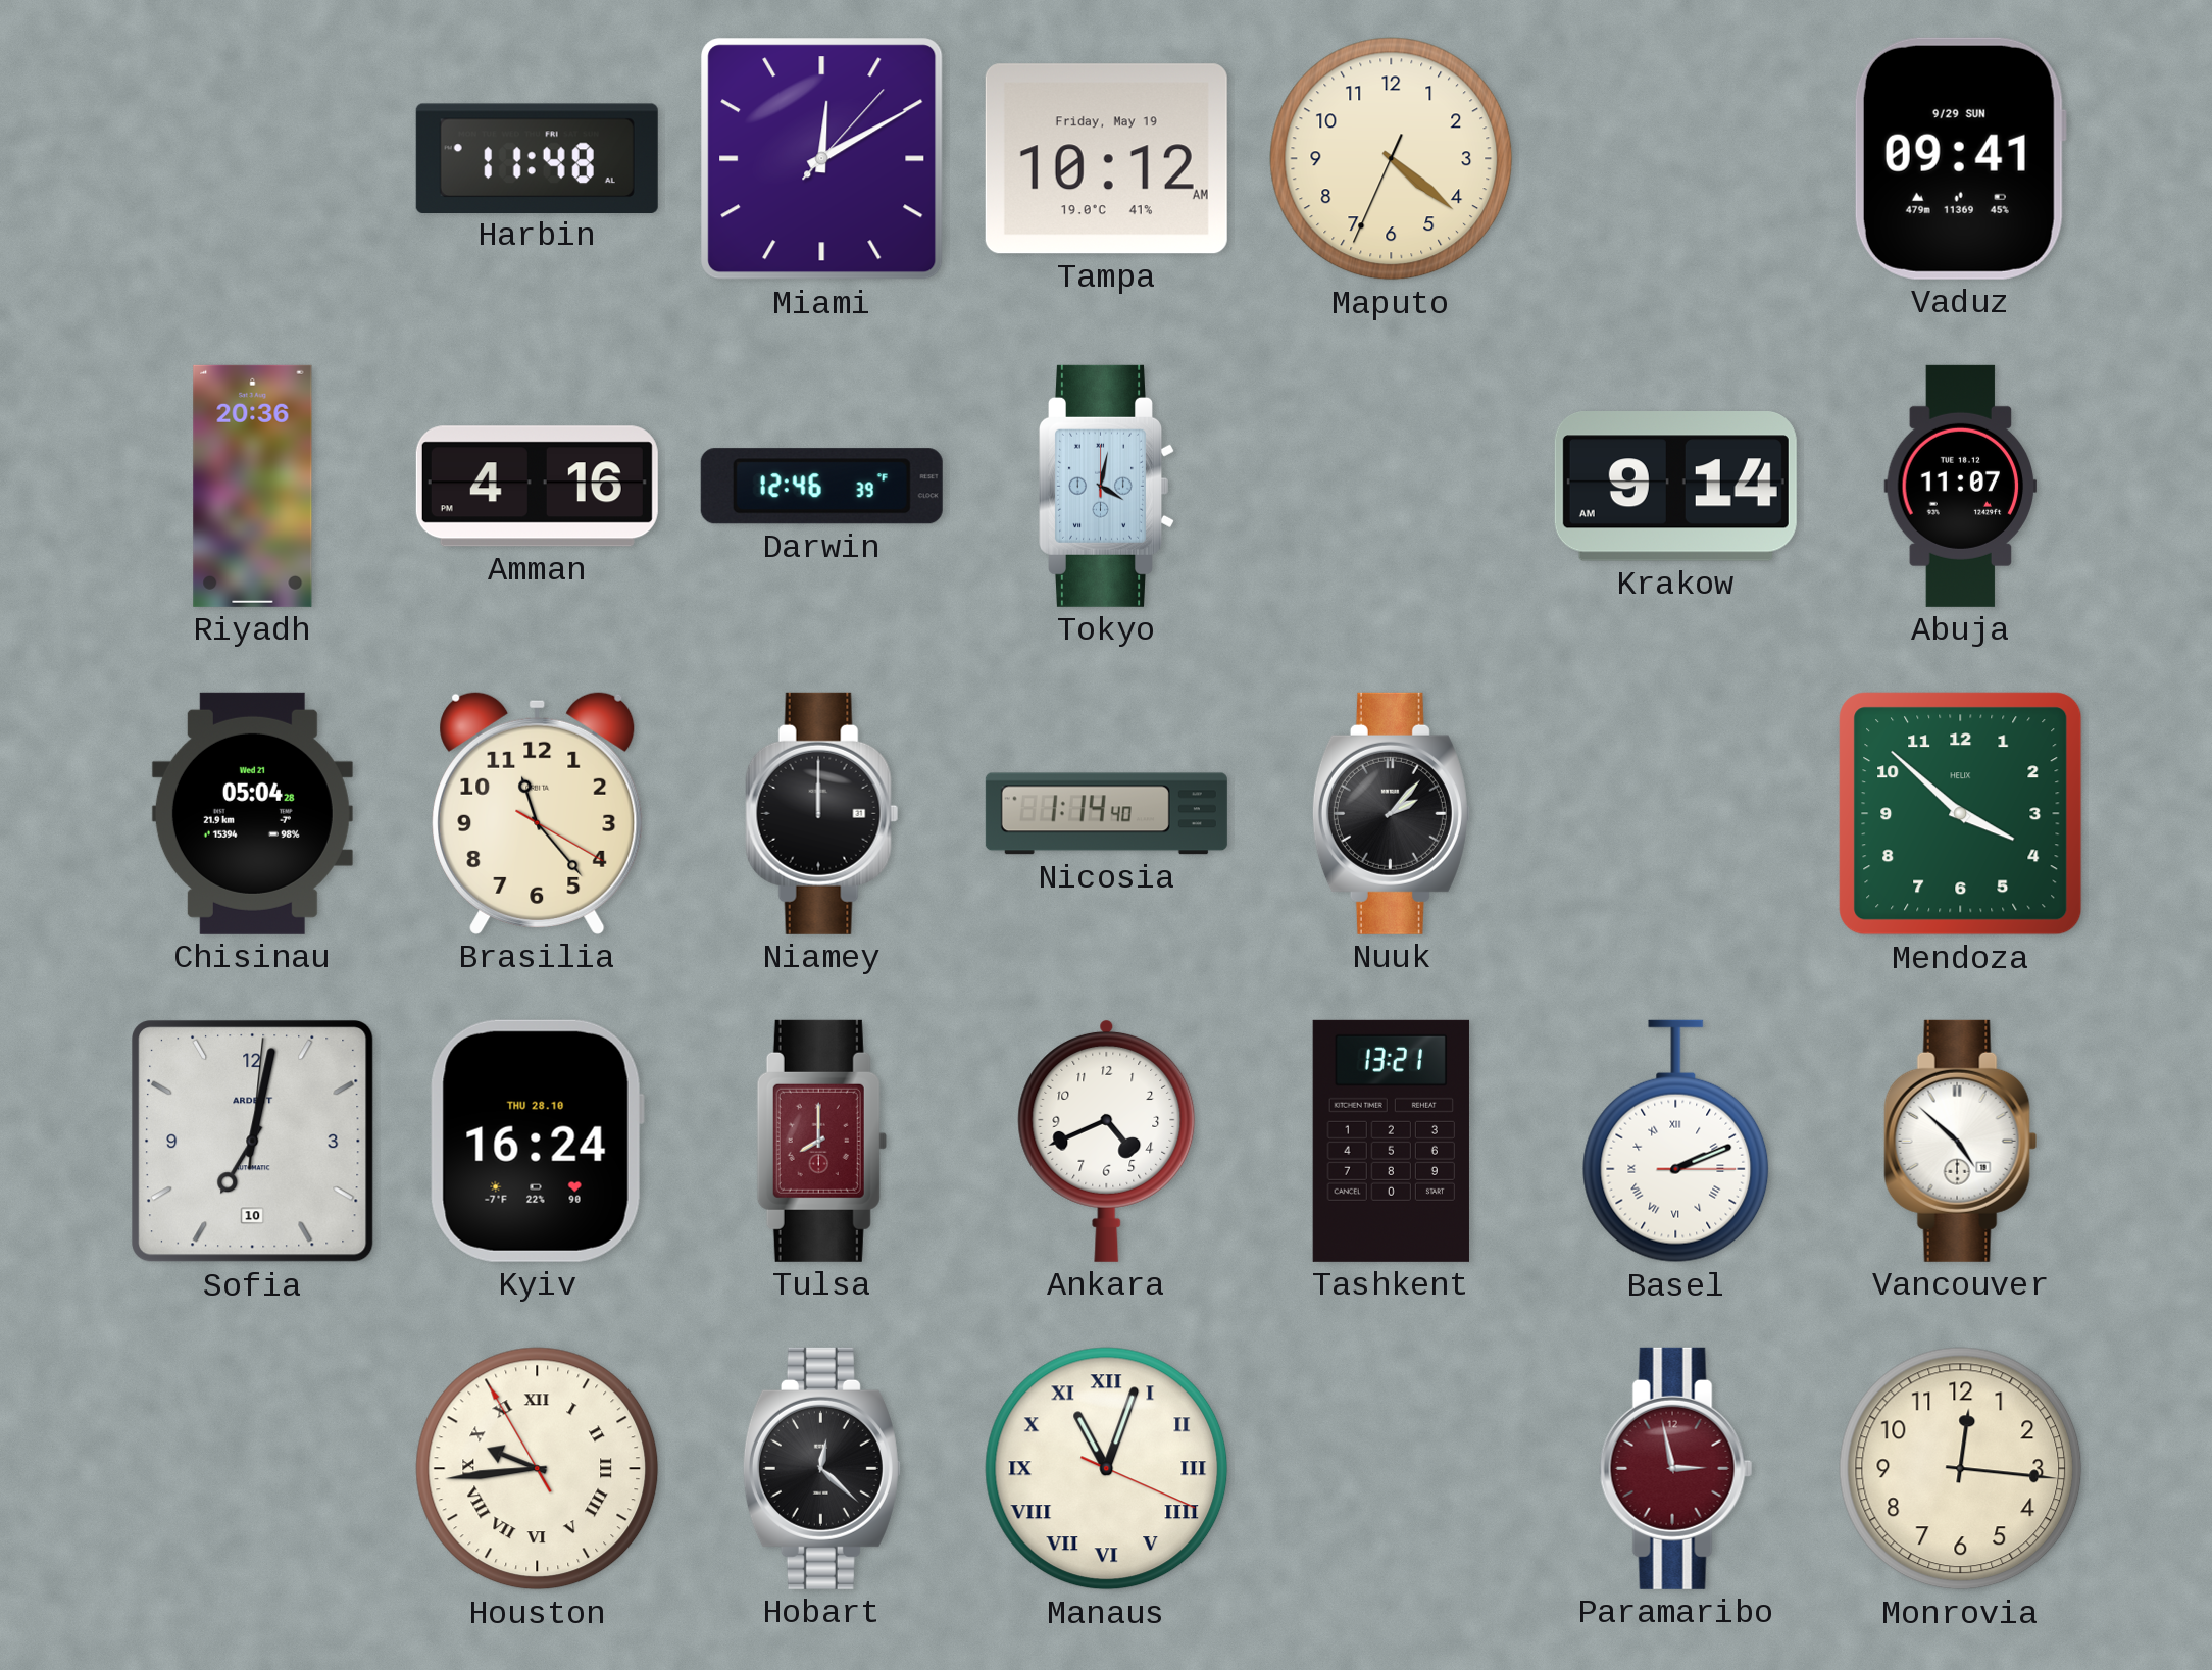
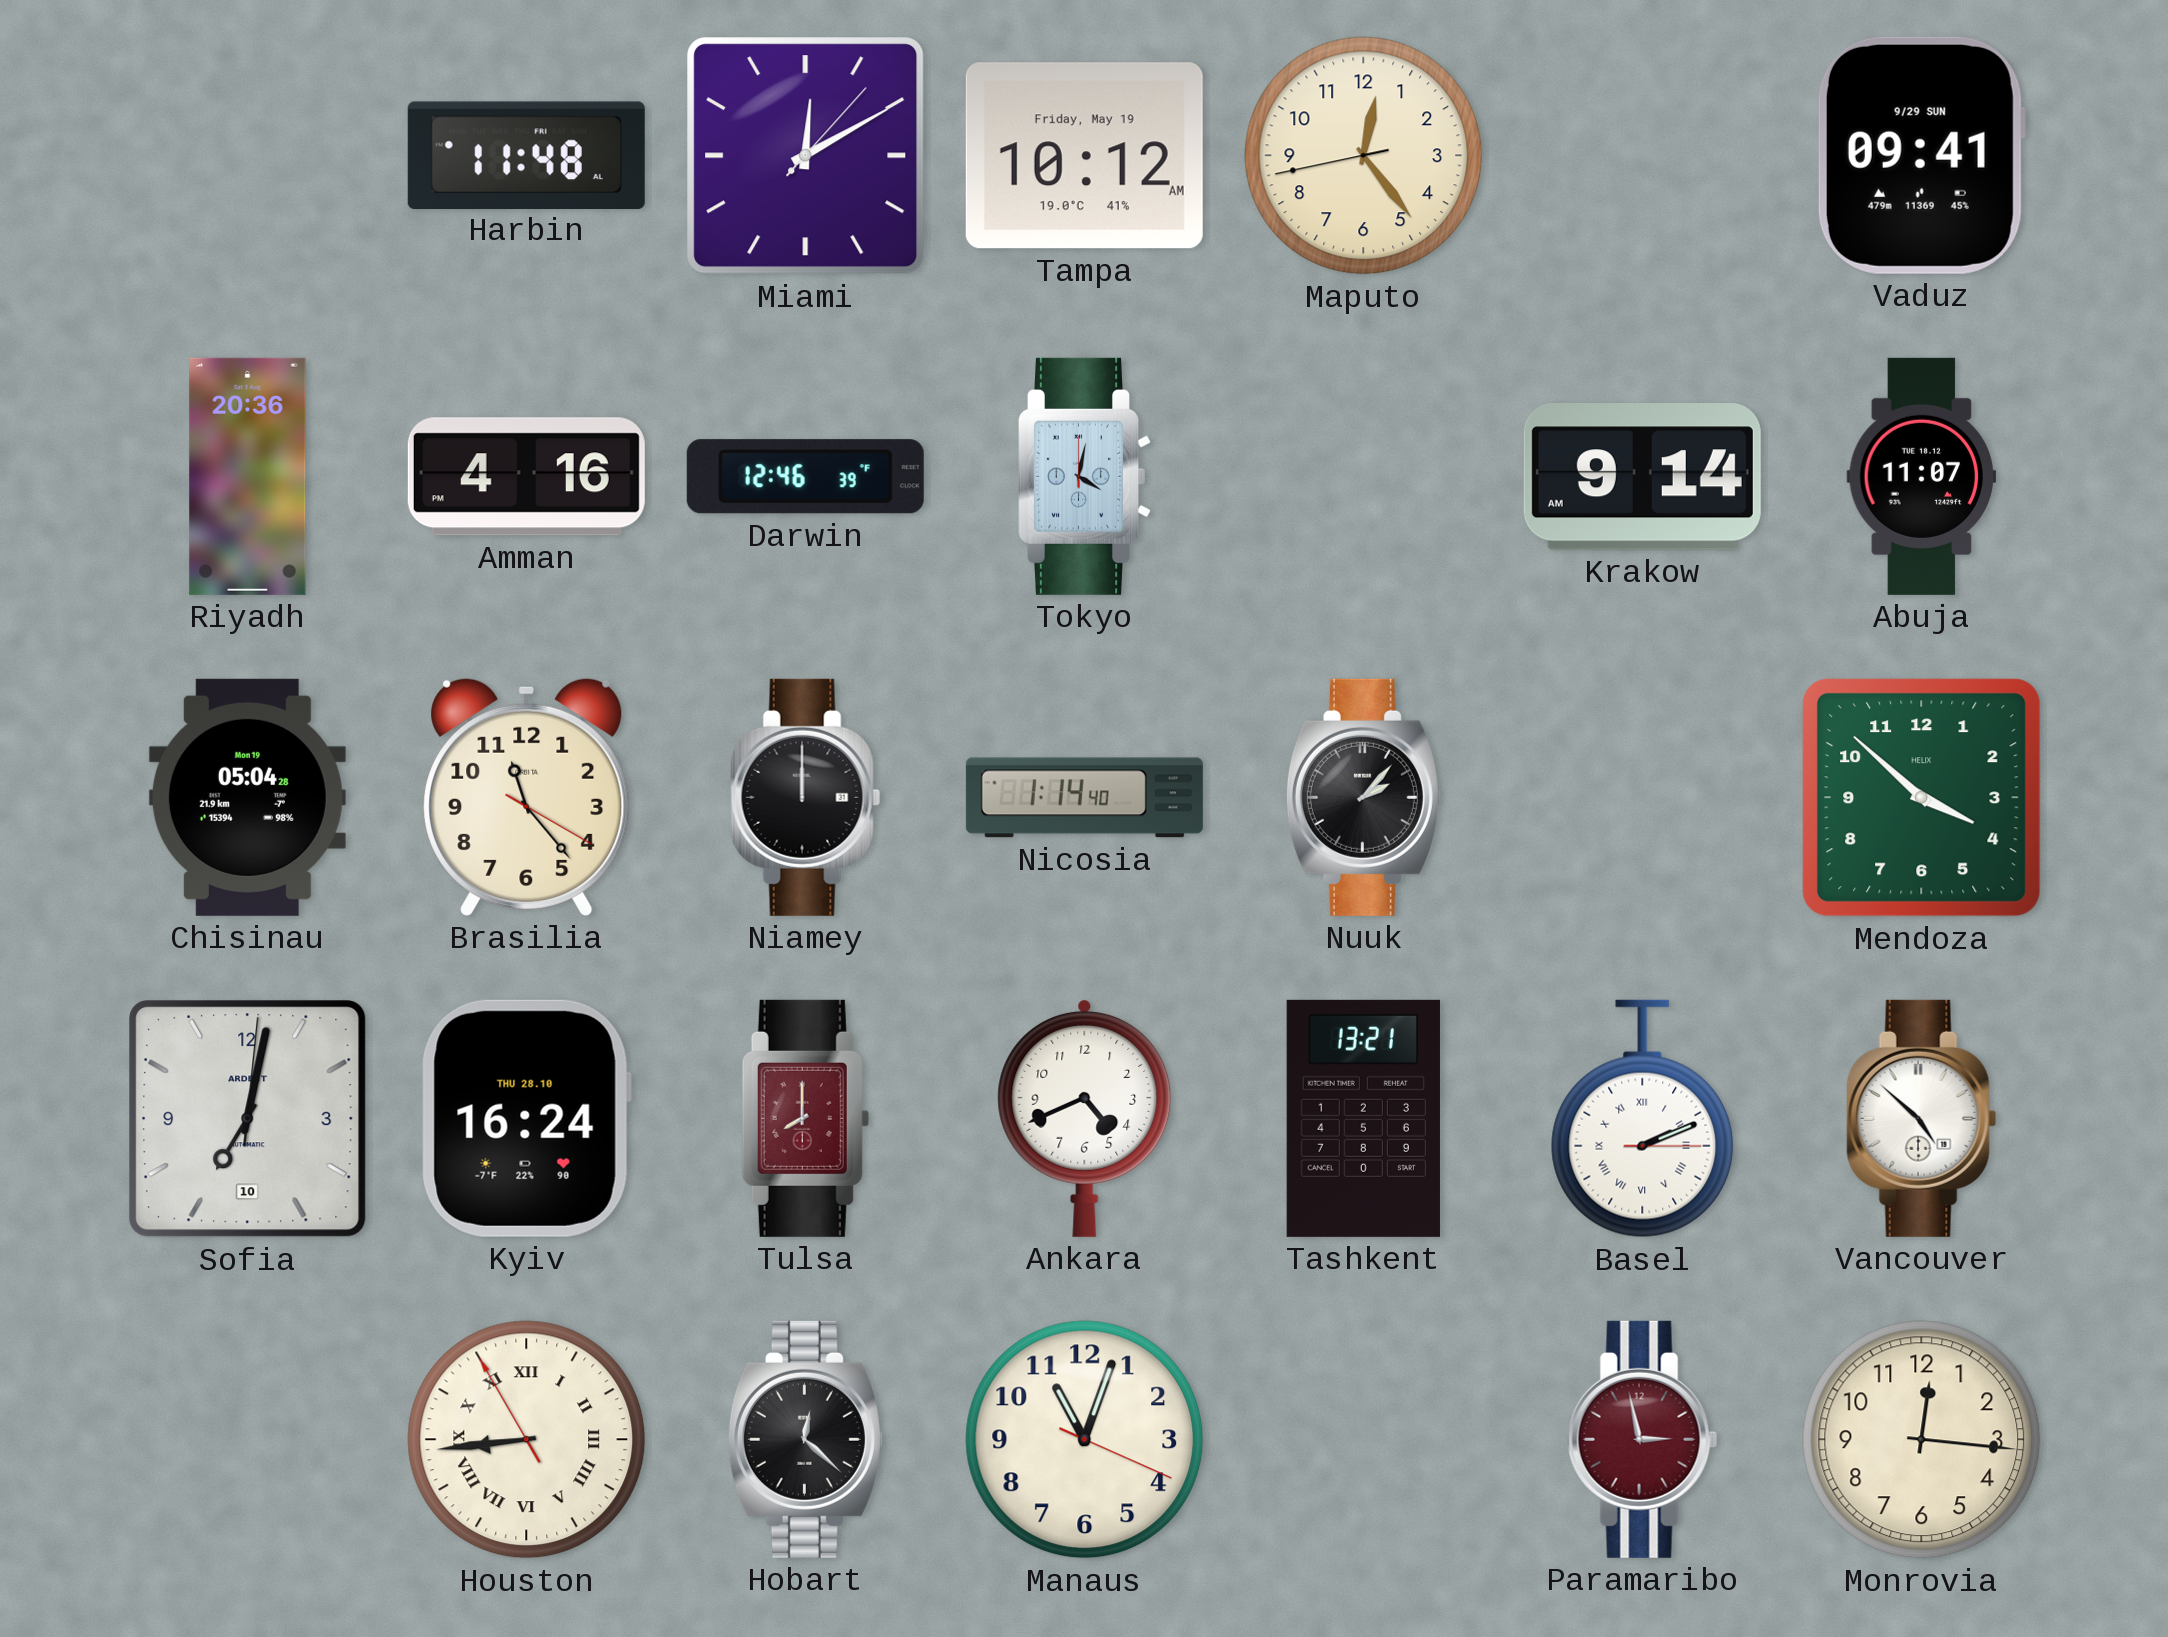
Maputo: 4:21 -> 12:23 (1364, 156)
Chisinau date: Wed 21 -> Mon 19 (247, 797)
Houston: 9:43 -> 8:43 (527, 1440)
Manaus numerals: Roman -> Arabic (1085, 1440)
